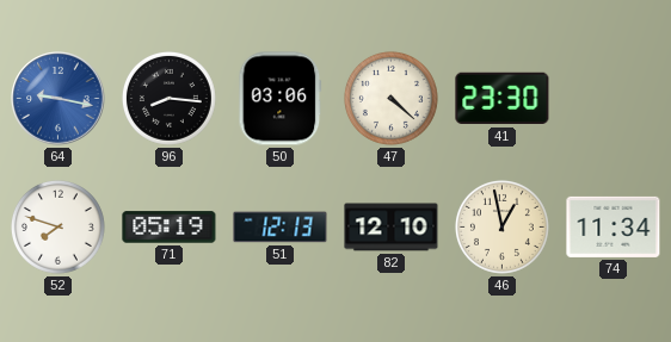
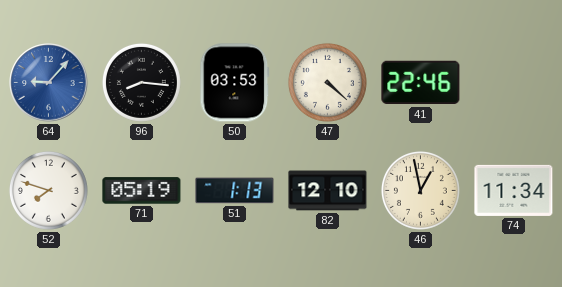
64: 9:17 -> 9:07 (49, 83)
50: 03:06 -> 03:53 (235, 83)
41: 23:30 -> 22:46 (421, 83)
51: 12:13 -> 1:13 (235, 191)
